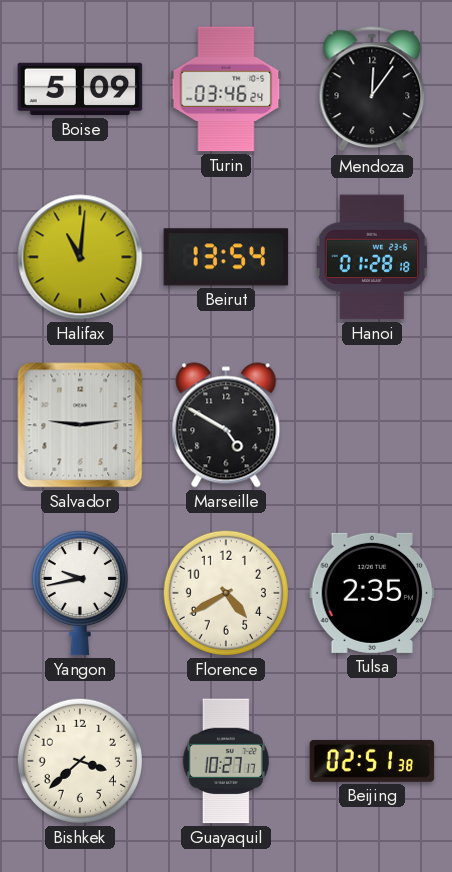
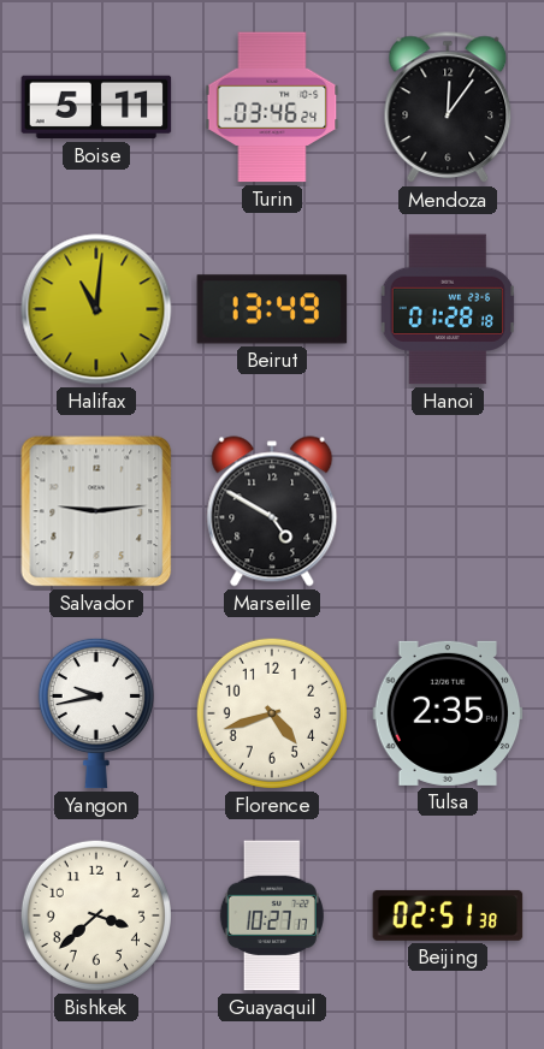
Boise: 5:09 -> 5:11 (96, 107)
Beirut: 13:54 -> 13:49 (272, 309)
Florence: 4:40 -> 4:42 (272, 713)
